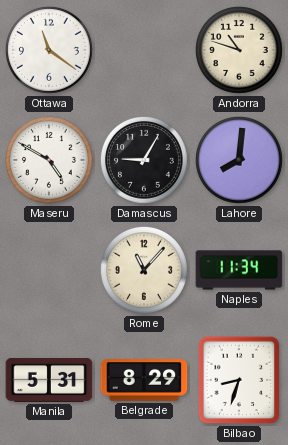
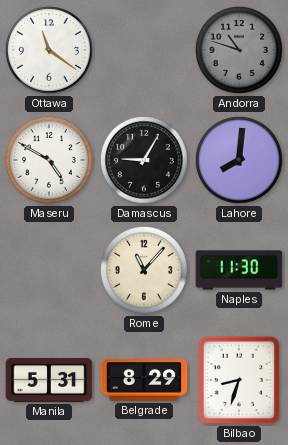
Andorra dial: cream -> grey (239, 50)
Naples: 11:34 -> 11:30 (239, 270)
